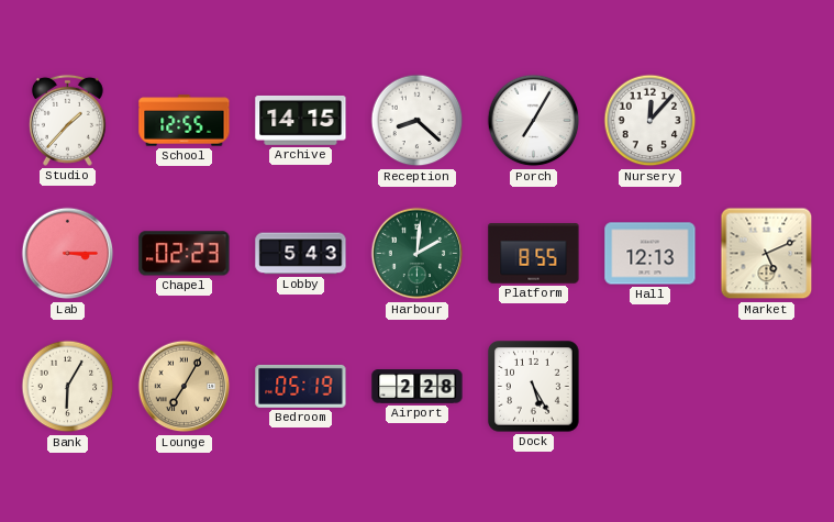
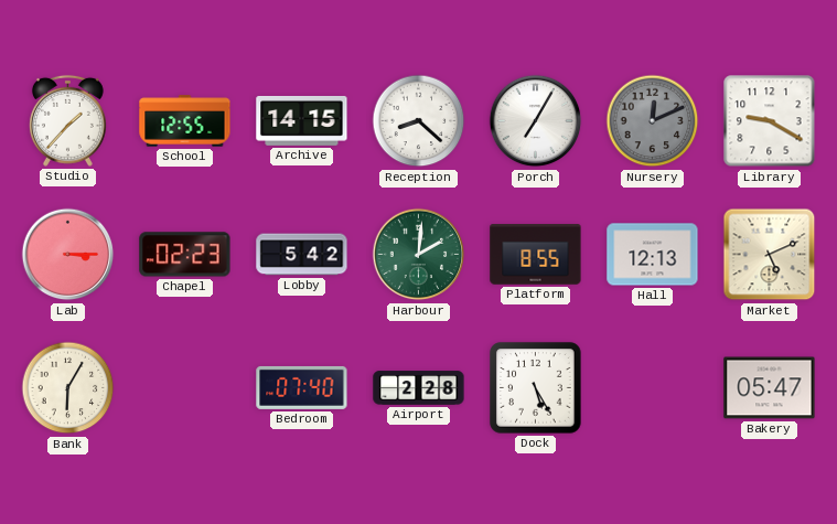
Nursery: 12:07 -> 12:11 (653, 121)
Nursery dial: white -> grey (653, 121)
Library: none -> 9:20 (770, 121)
Lobby: 5:43 -> 5:42 (302, 255)
Lounge: 7:05 -> none (185, 387)
Bedroom: 05:19 -> 07:40 (302, 387)
Bakery: none -> 05:47 (770, 388)
